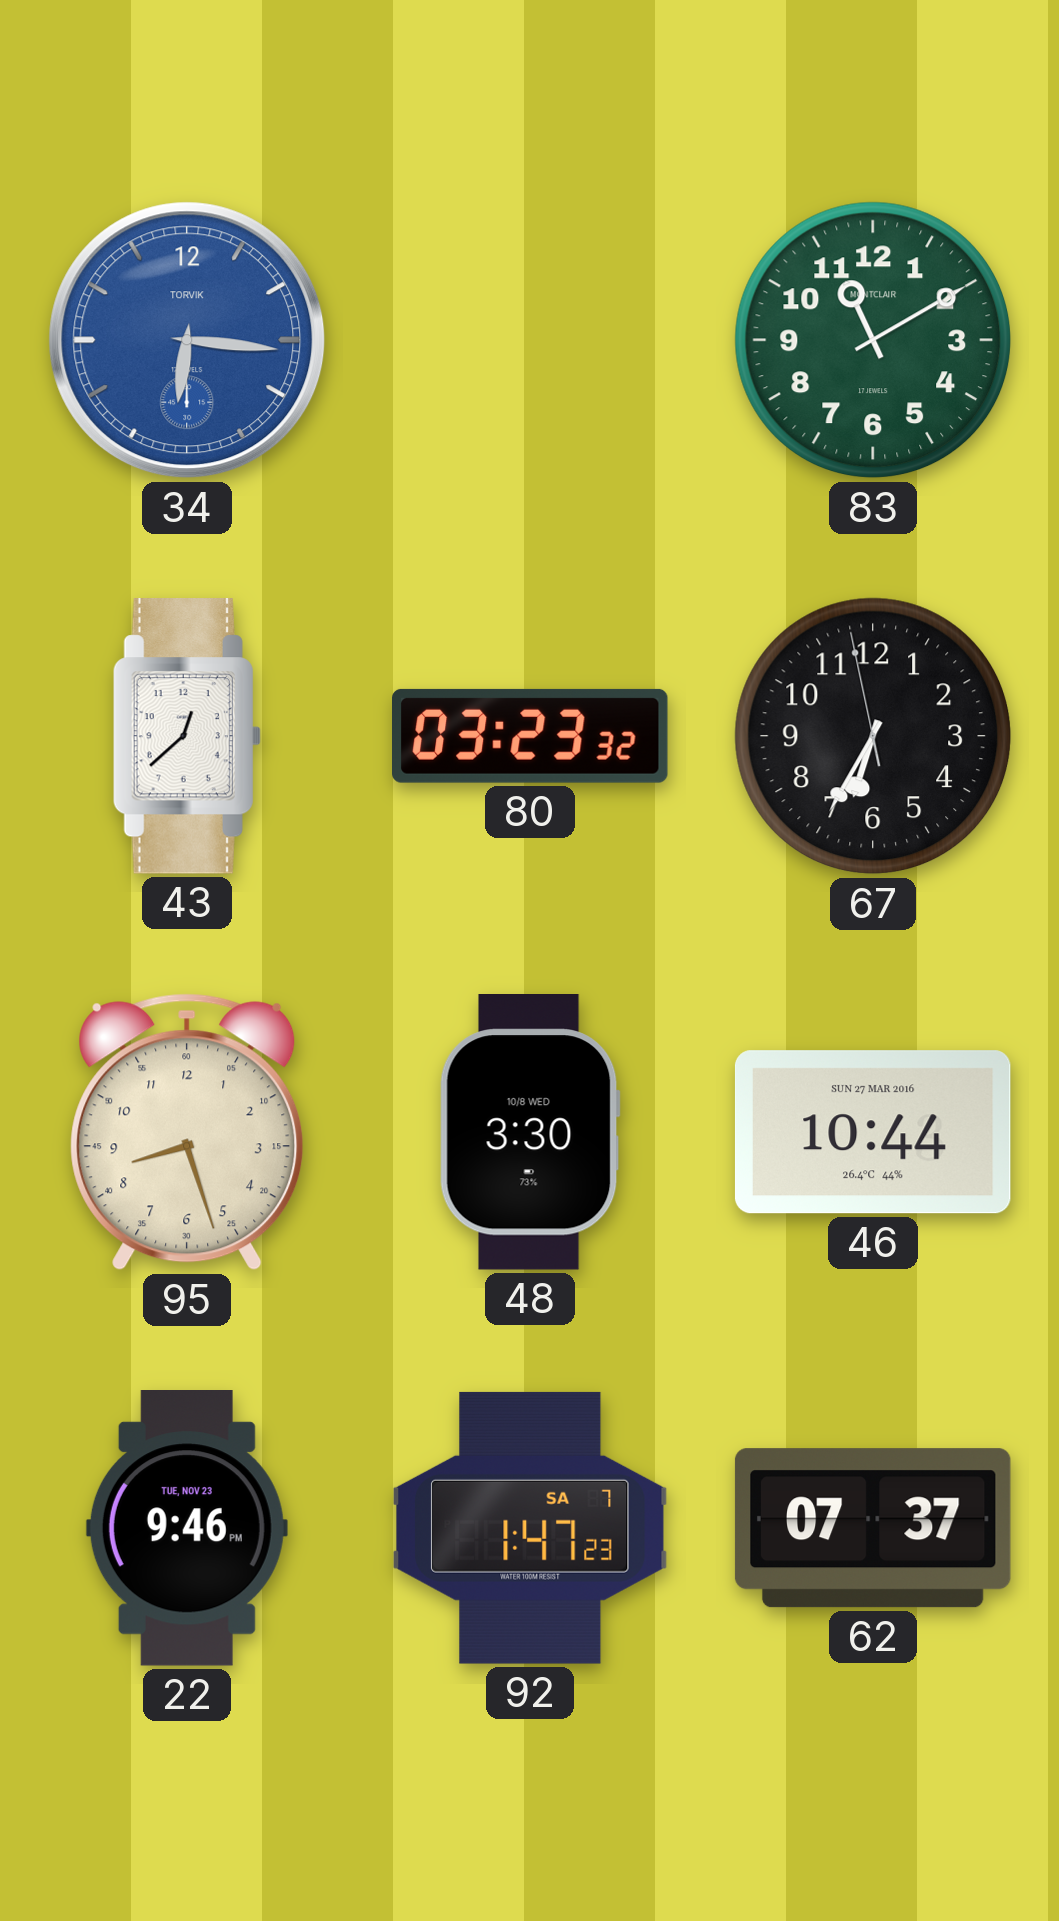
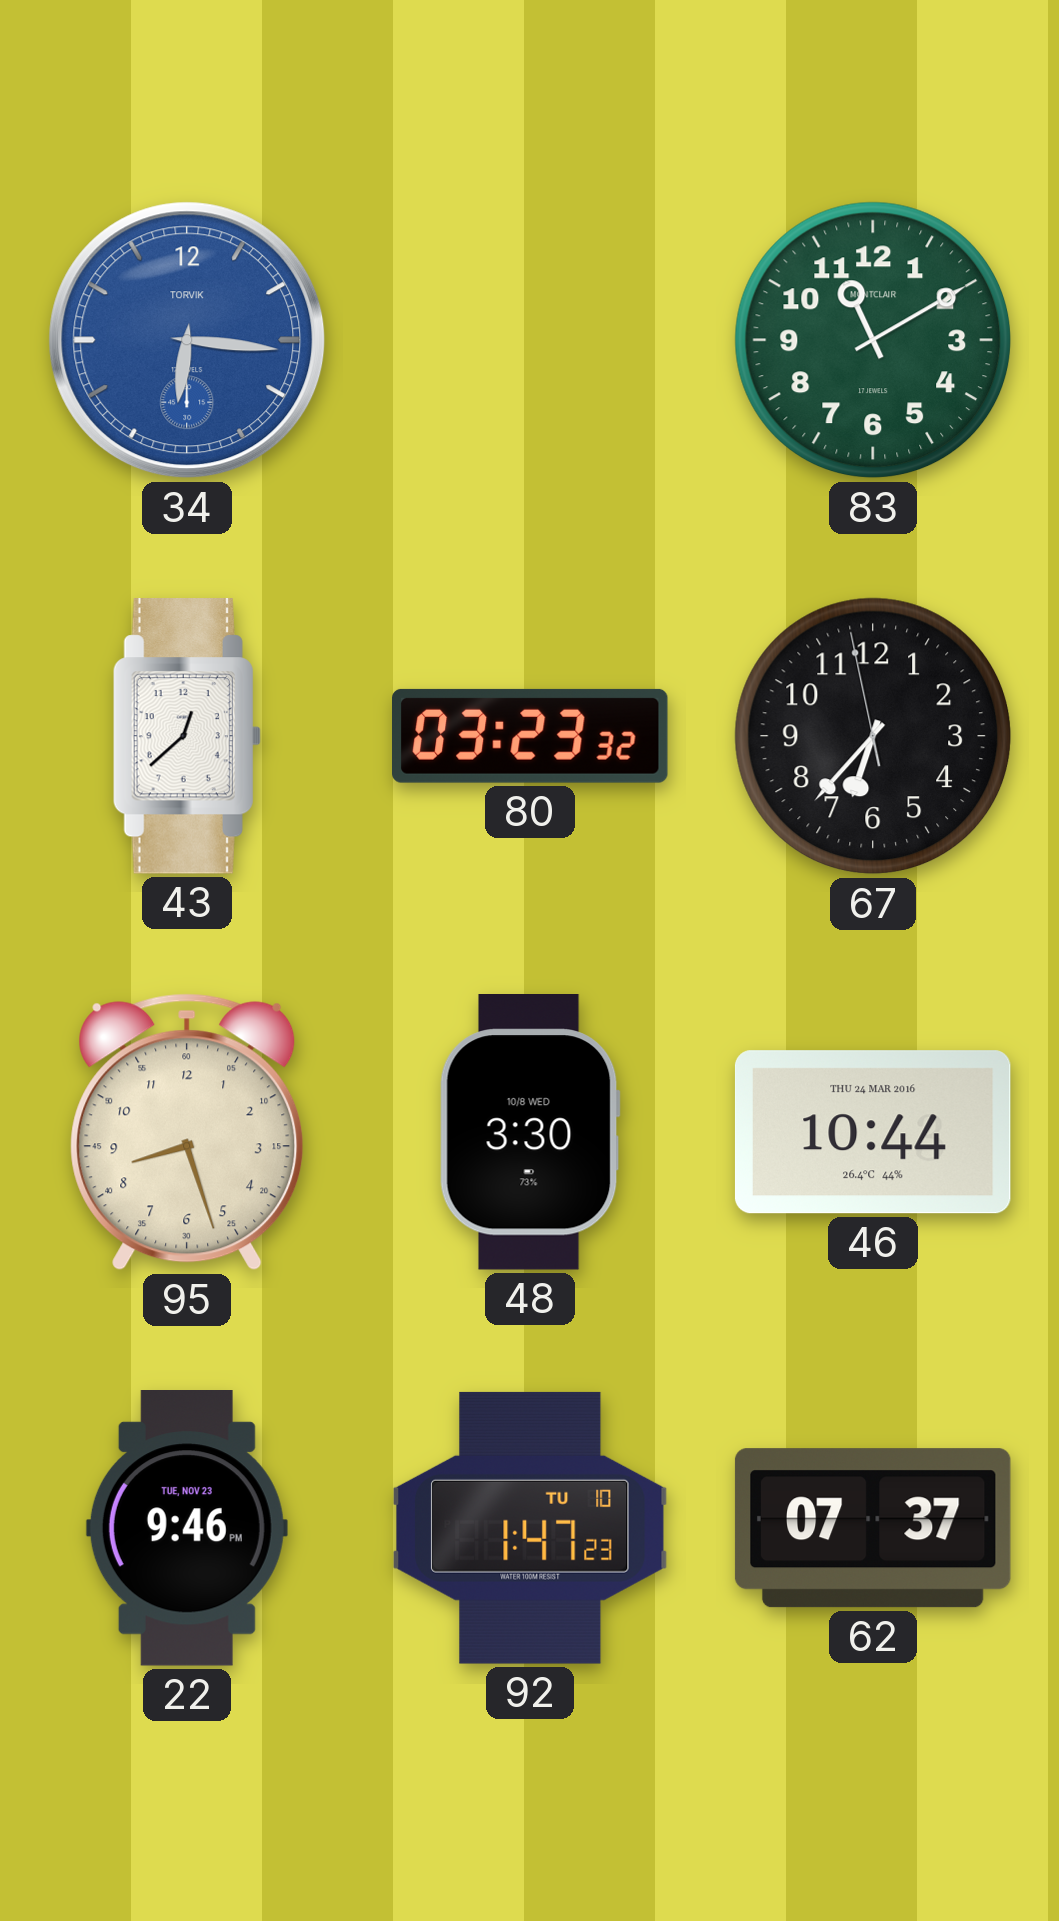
67: 6:34 -> 6:36 (873, 736)
46 date: SUN 27 MAR 2016 -> THU 24 MAR 2016 (873, 1132)
92 date: SA 7 -> TU 10 (531, 1528)
